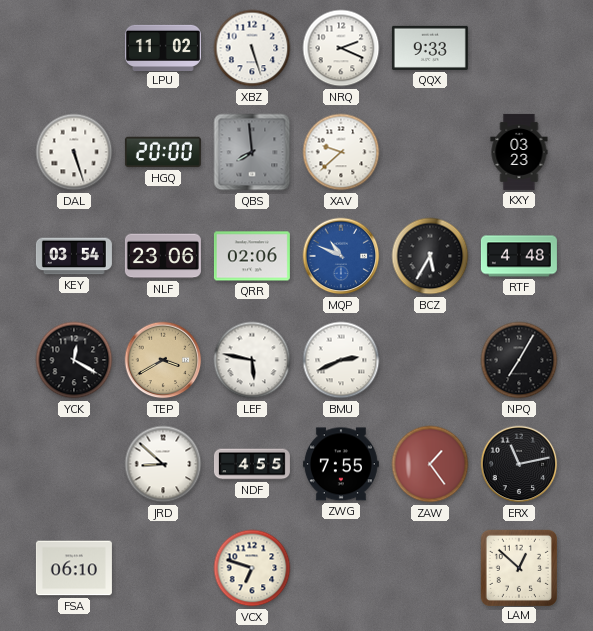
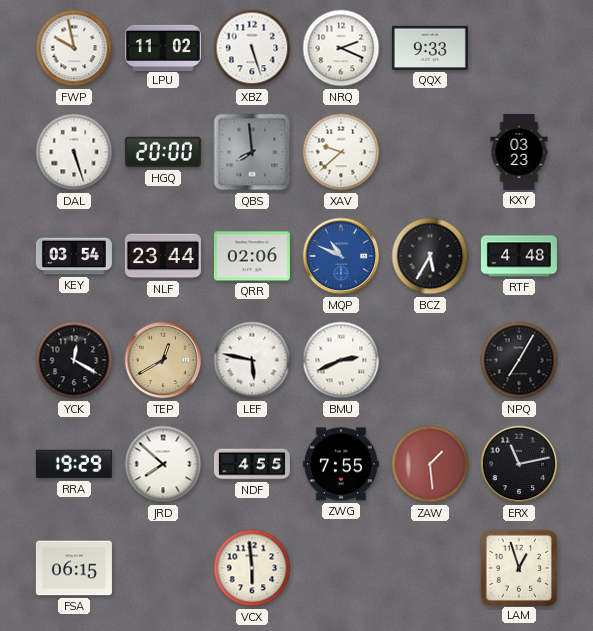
FWP: none -> 9:58 (74, 48)
NLF: 23:06 -> 23:44 (163, 256)
TEP: 3:40 -> 12:40 (163, 360)
RRA: none -> 19:29 (74, 464)
JRD: 8:52 -> 7:52 (163, 464)
ZAW: 1:24 -> 1:29 (430, 464)
FSA: 06:10 -> 06:15 (74, 568)
VCX: 6:48 -> 5:59 (252, 568)
LAM: 12:52 -> 12:57 (518, 567)
